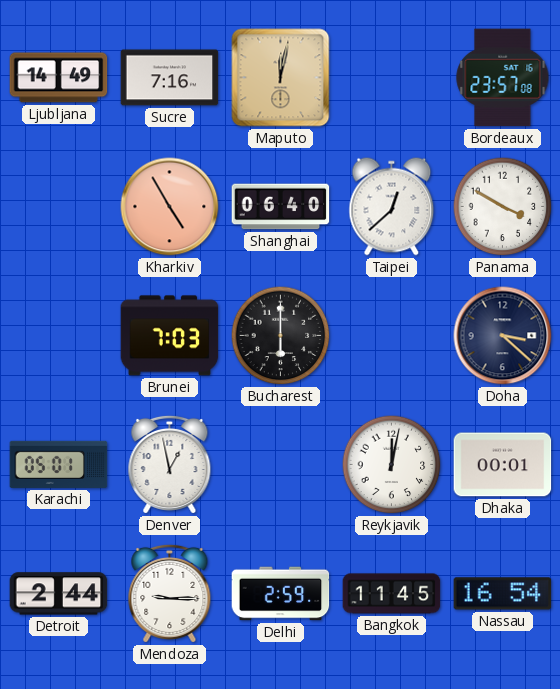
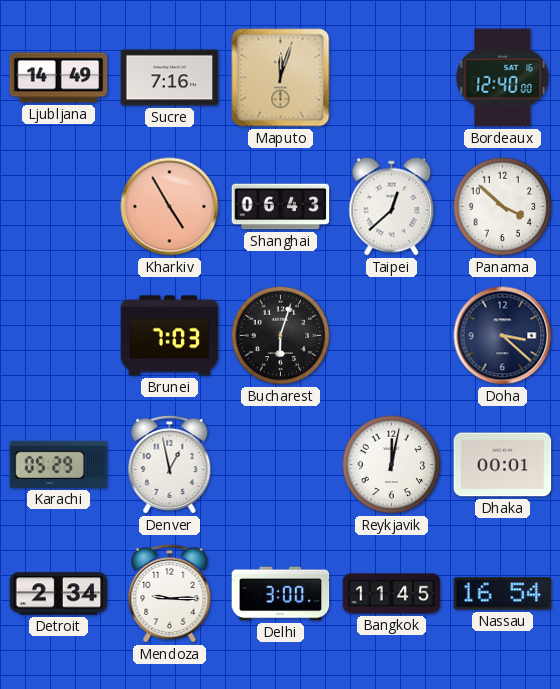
Maputo: 12:02 -> 12:03 (281, 78)
Bordeaux: 23:57 -> 12:40 (503, 78)
Shanghai: 06:40 -> 06:43 (281, 207)
Panama: 3:50 -> 3:52 (503, 207)
Bucharest: 6:00 -> 6:03 (281, 336)
Karachi: 05:01 -> 05:29 (59, 464)
Detroit: 2:44 -> 2:34 (59, 594)
Delhi: 2:59 -> 3:00 (281, 594)
